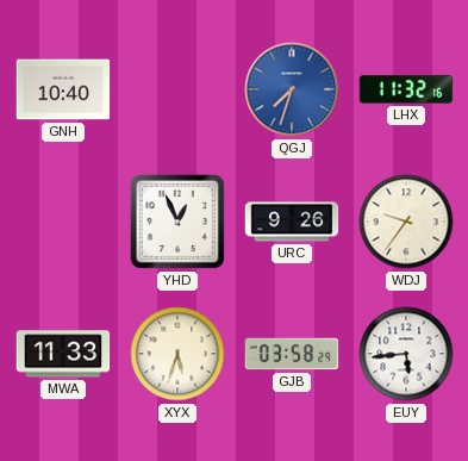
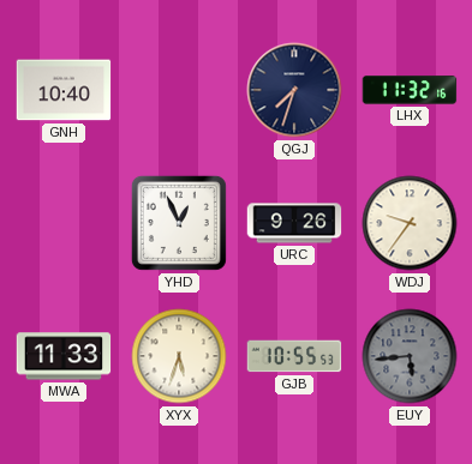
QGJ dial: blue -> navy (294, 90)
GJB: 03:58 -> 10:55 (294, 356)
EUY dial: white -> grey (410, 356)
